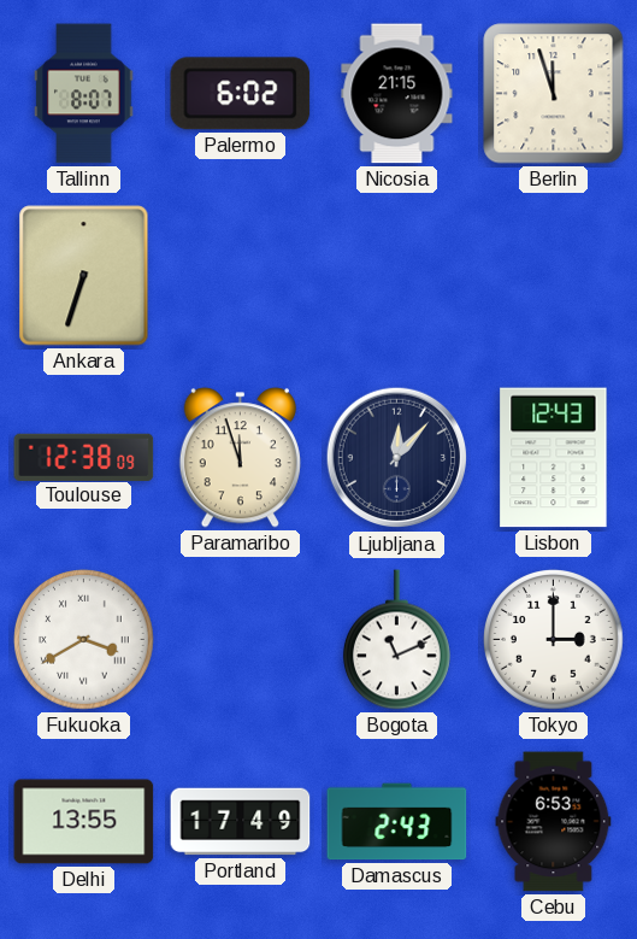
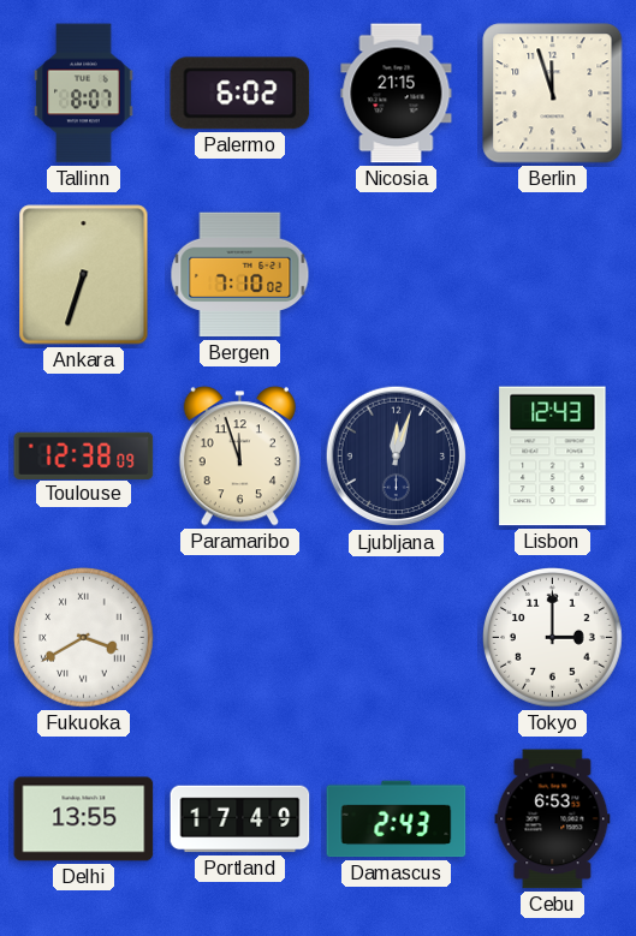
Bergen: none -> 7:10 (240, 275)
Ljubljana: 12:07 -> 12:03 (397, 457)
Bogota: 11:11 -> none (396, 640)
